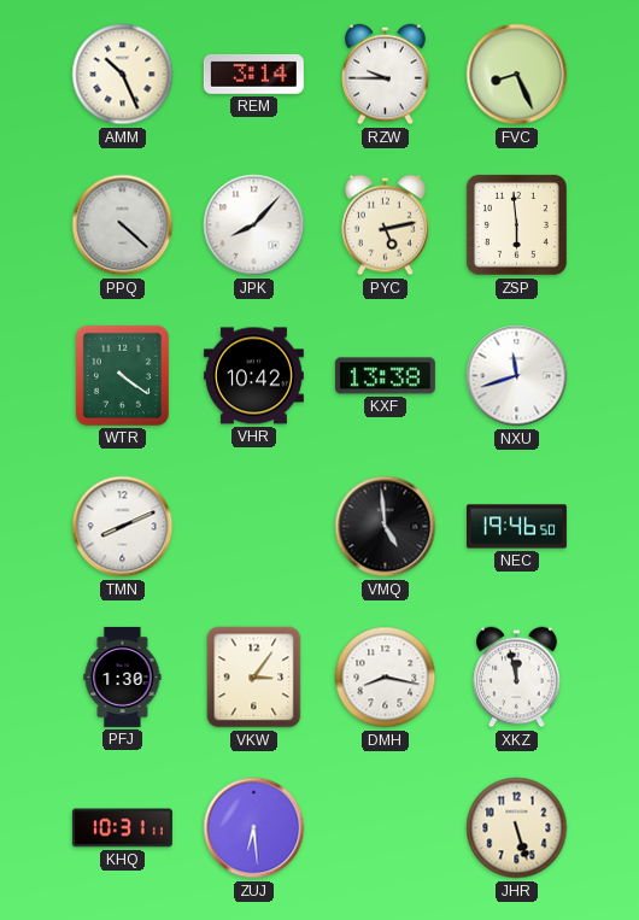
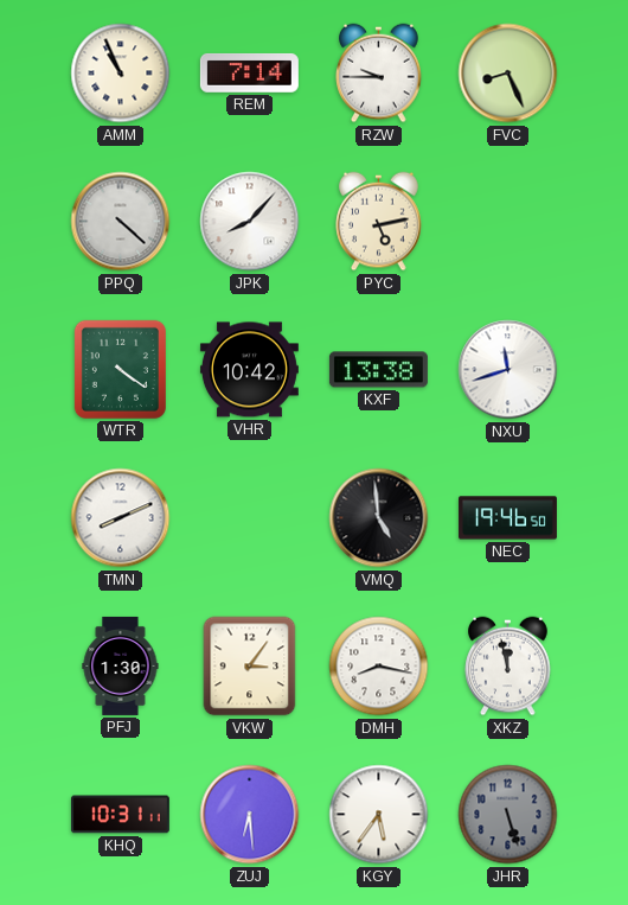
AMM: 10:26 -> 10:56 (121, 74)
REM: 3:14 -> 7:14 (249, 74)
ZSP: 5:59 -> none (516, 224)
KGY: none -> 5:36 (379, 815)
JHR dial: cream -> grey (508, 815)
